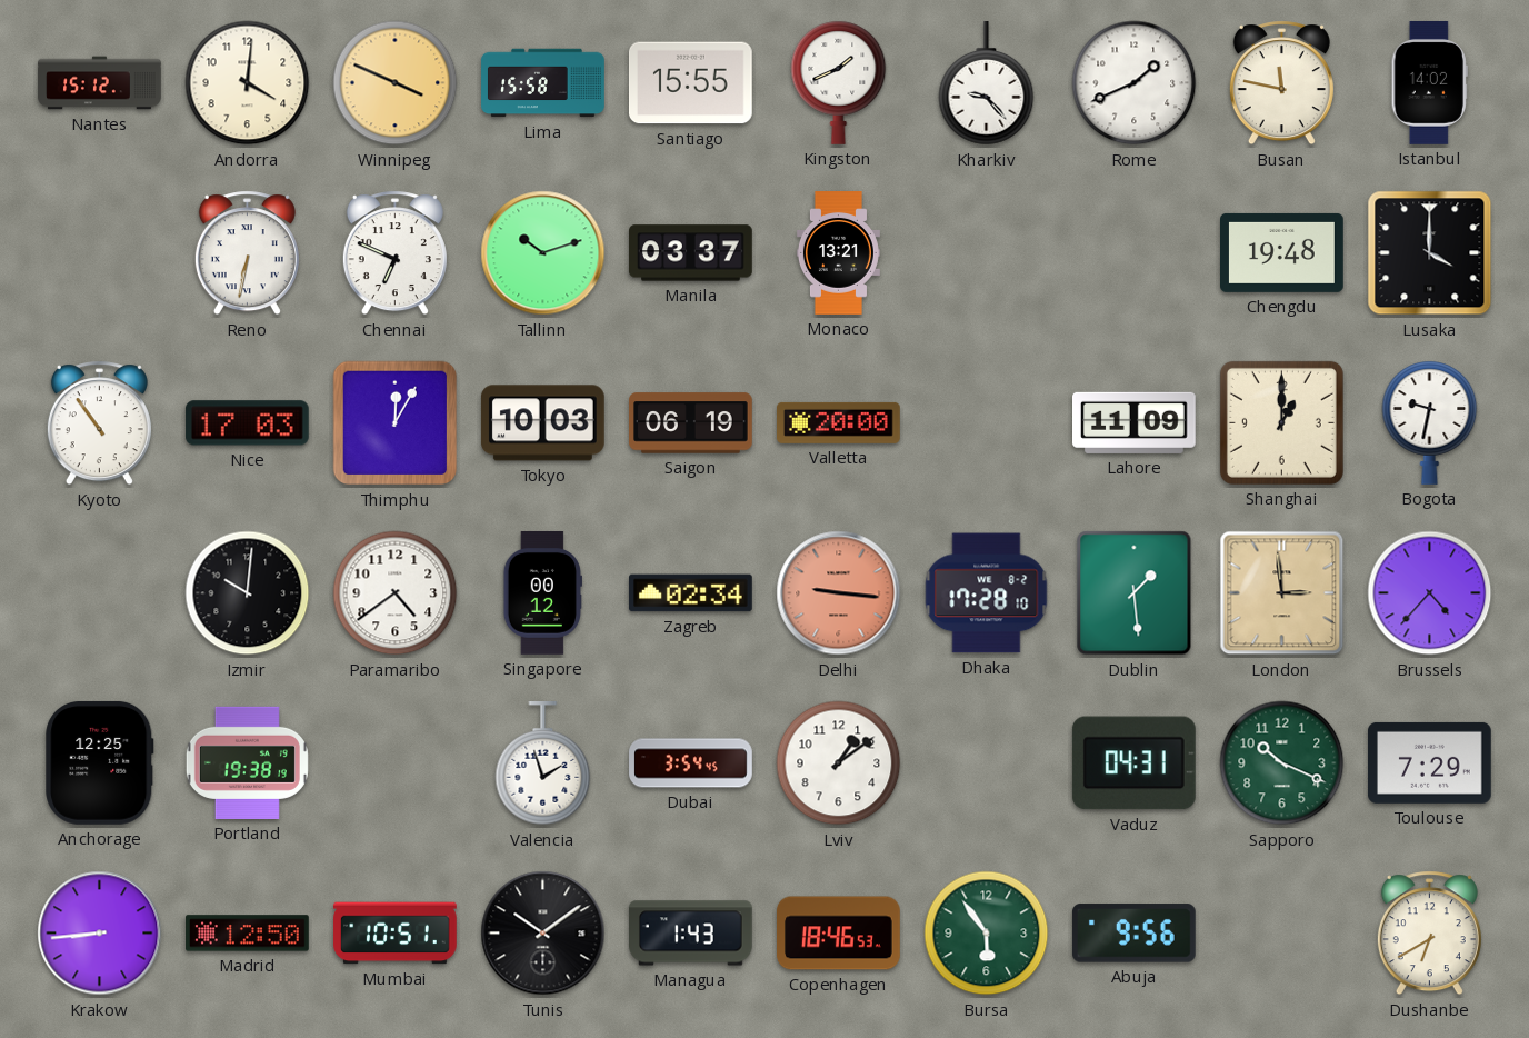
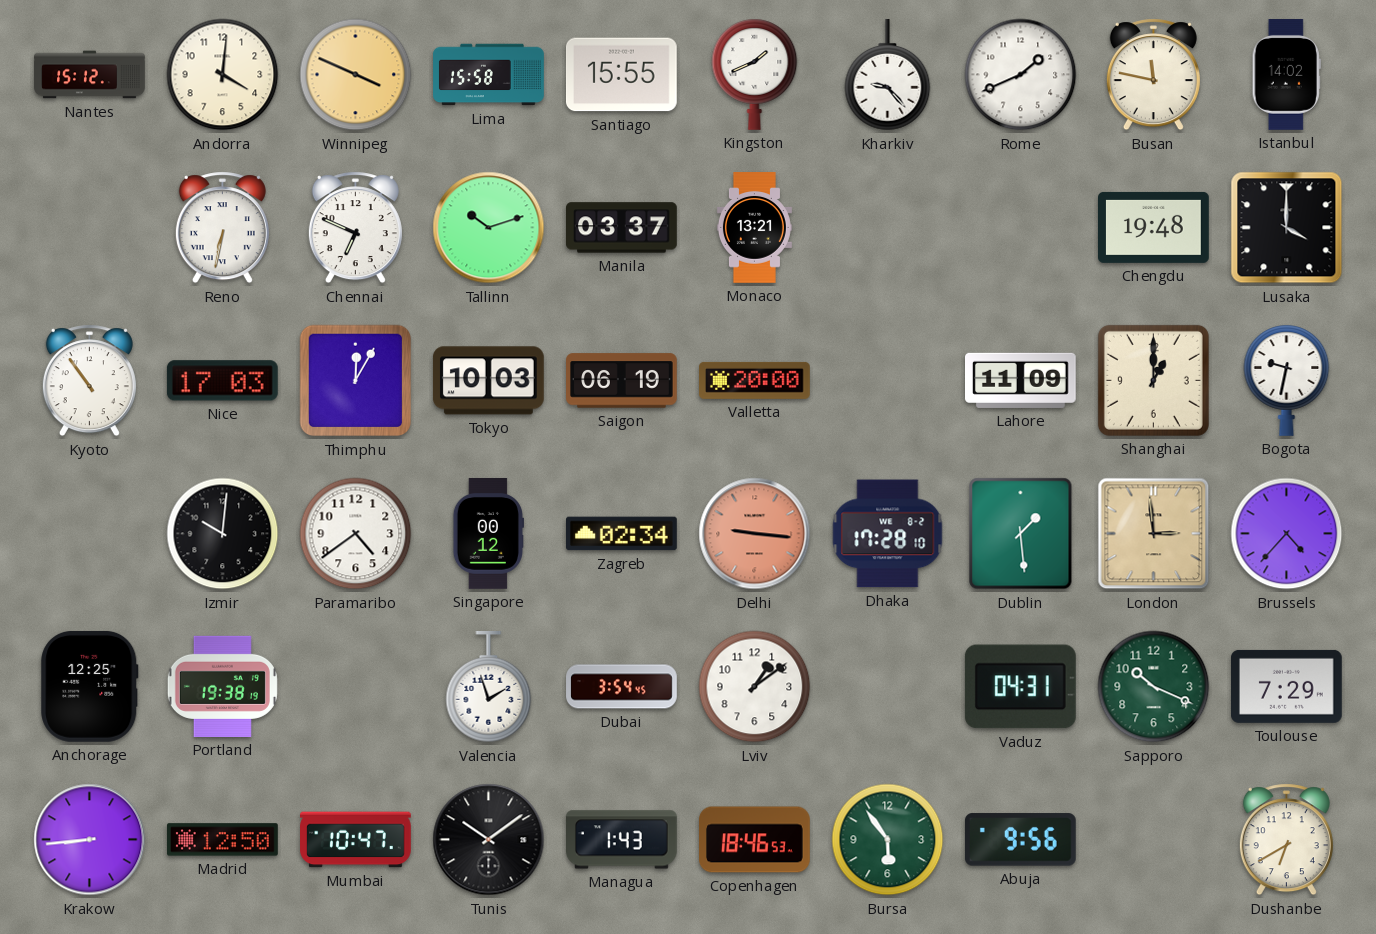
Mumbai: 10:51 -> 10:47 (356, 840)
